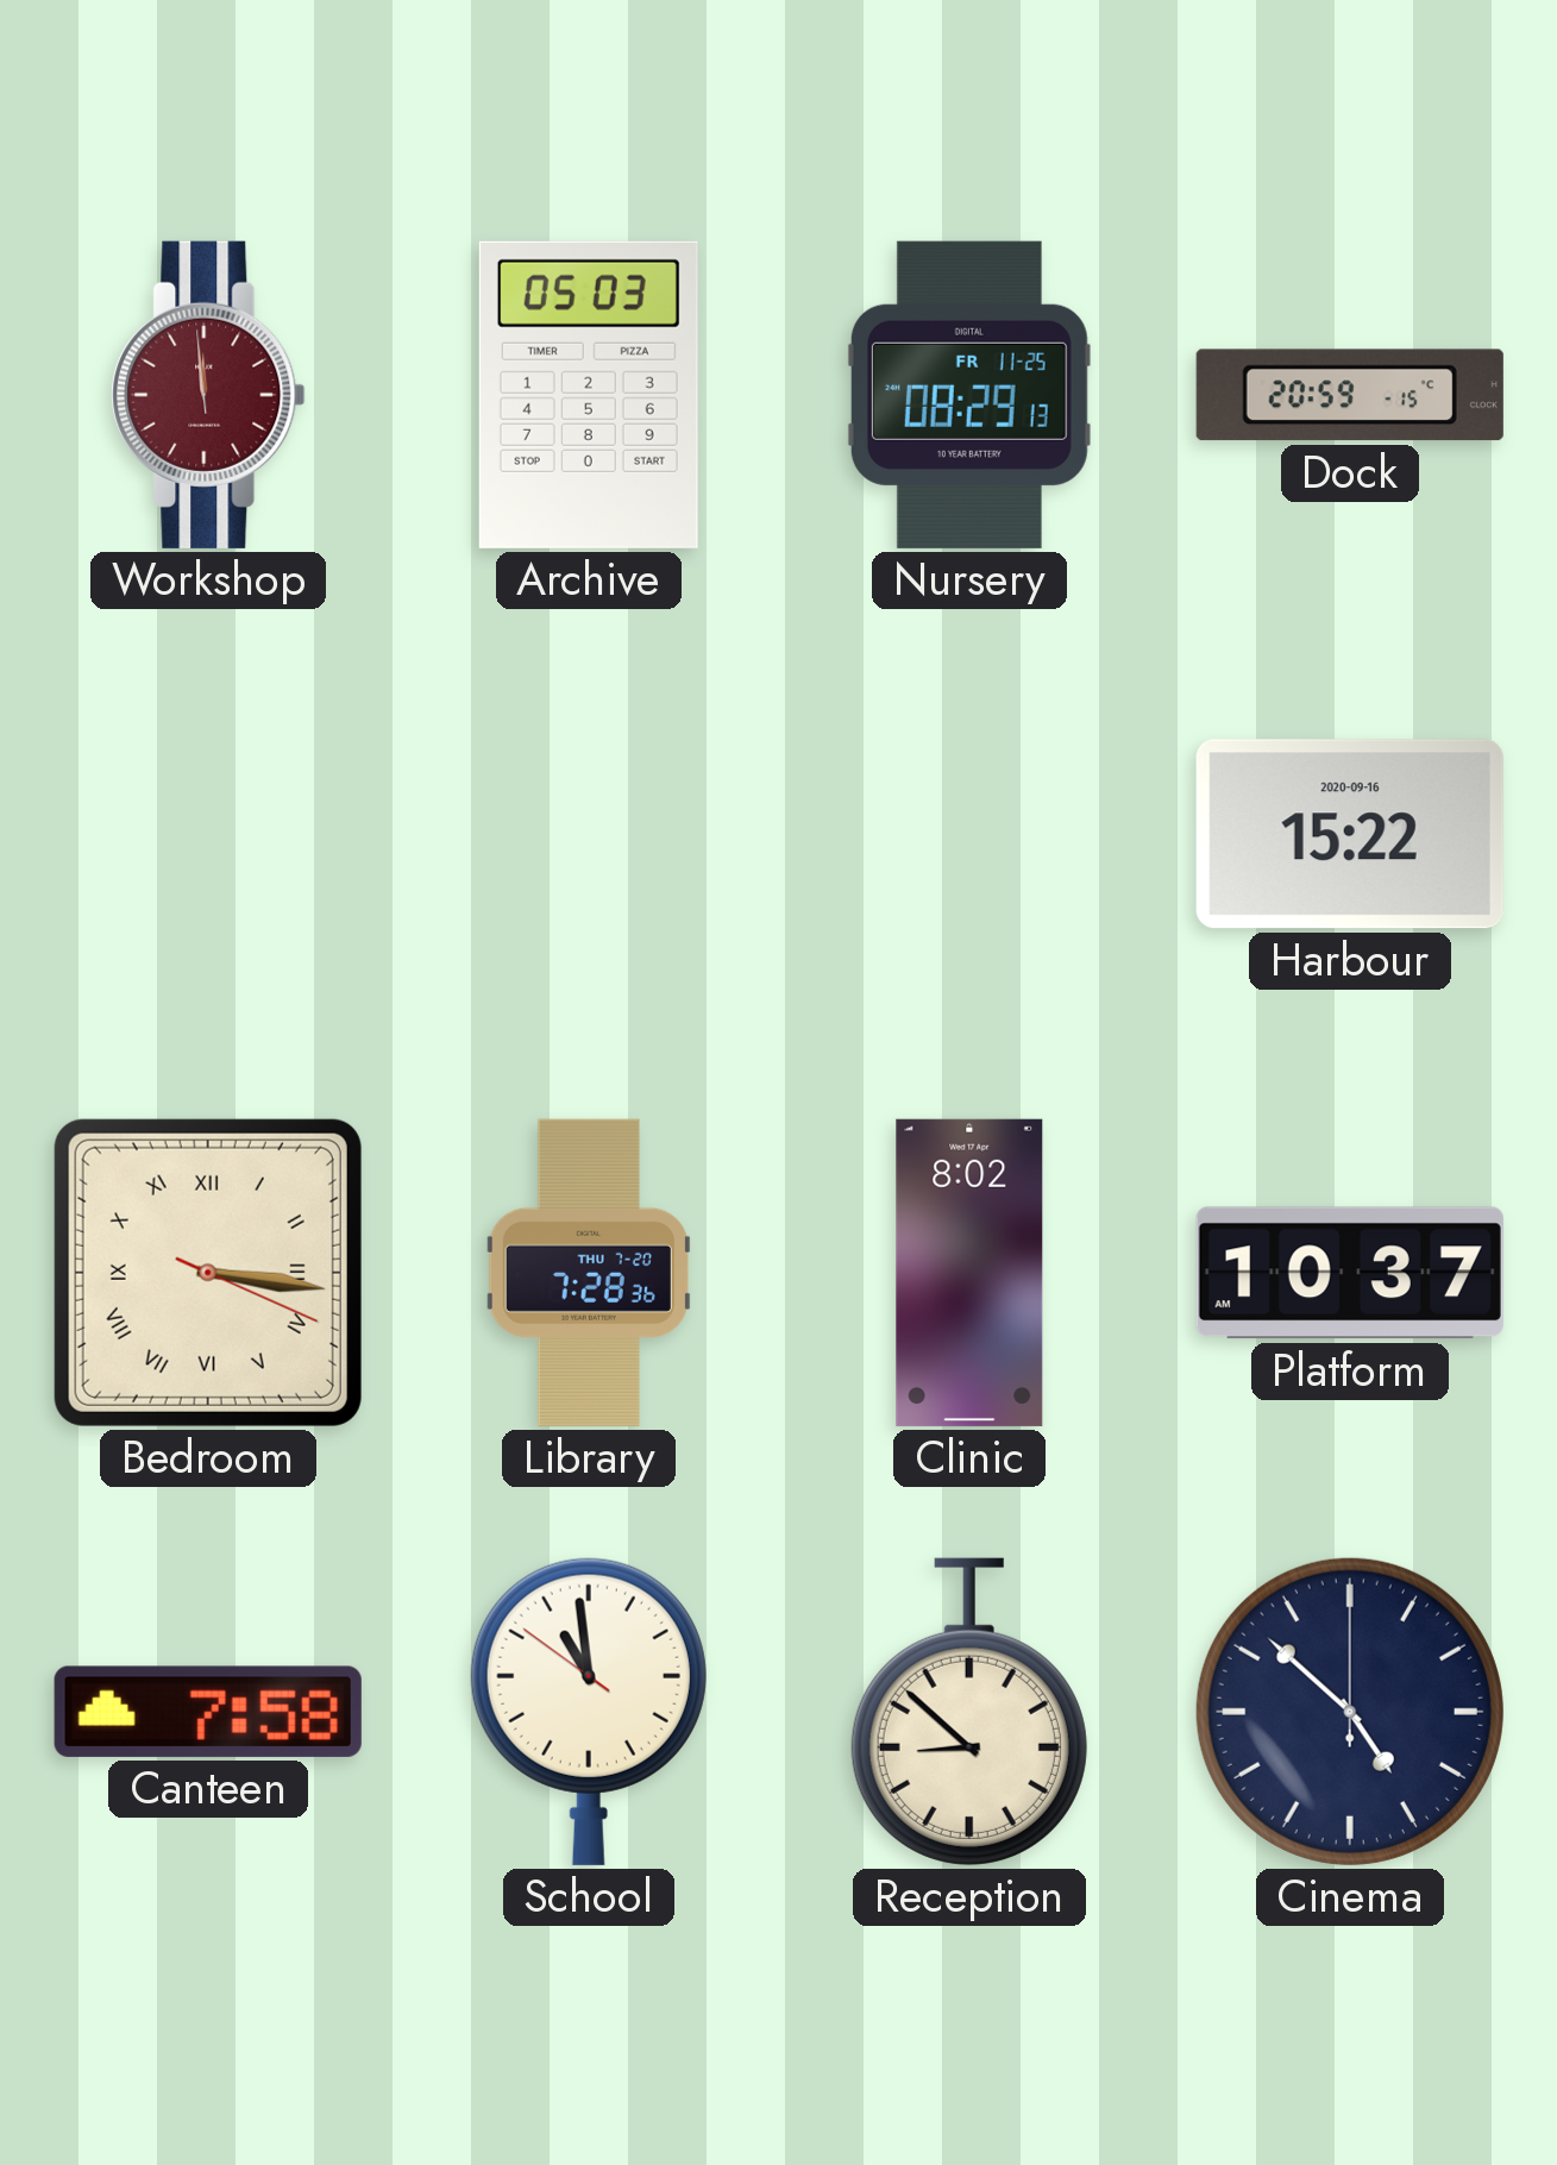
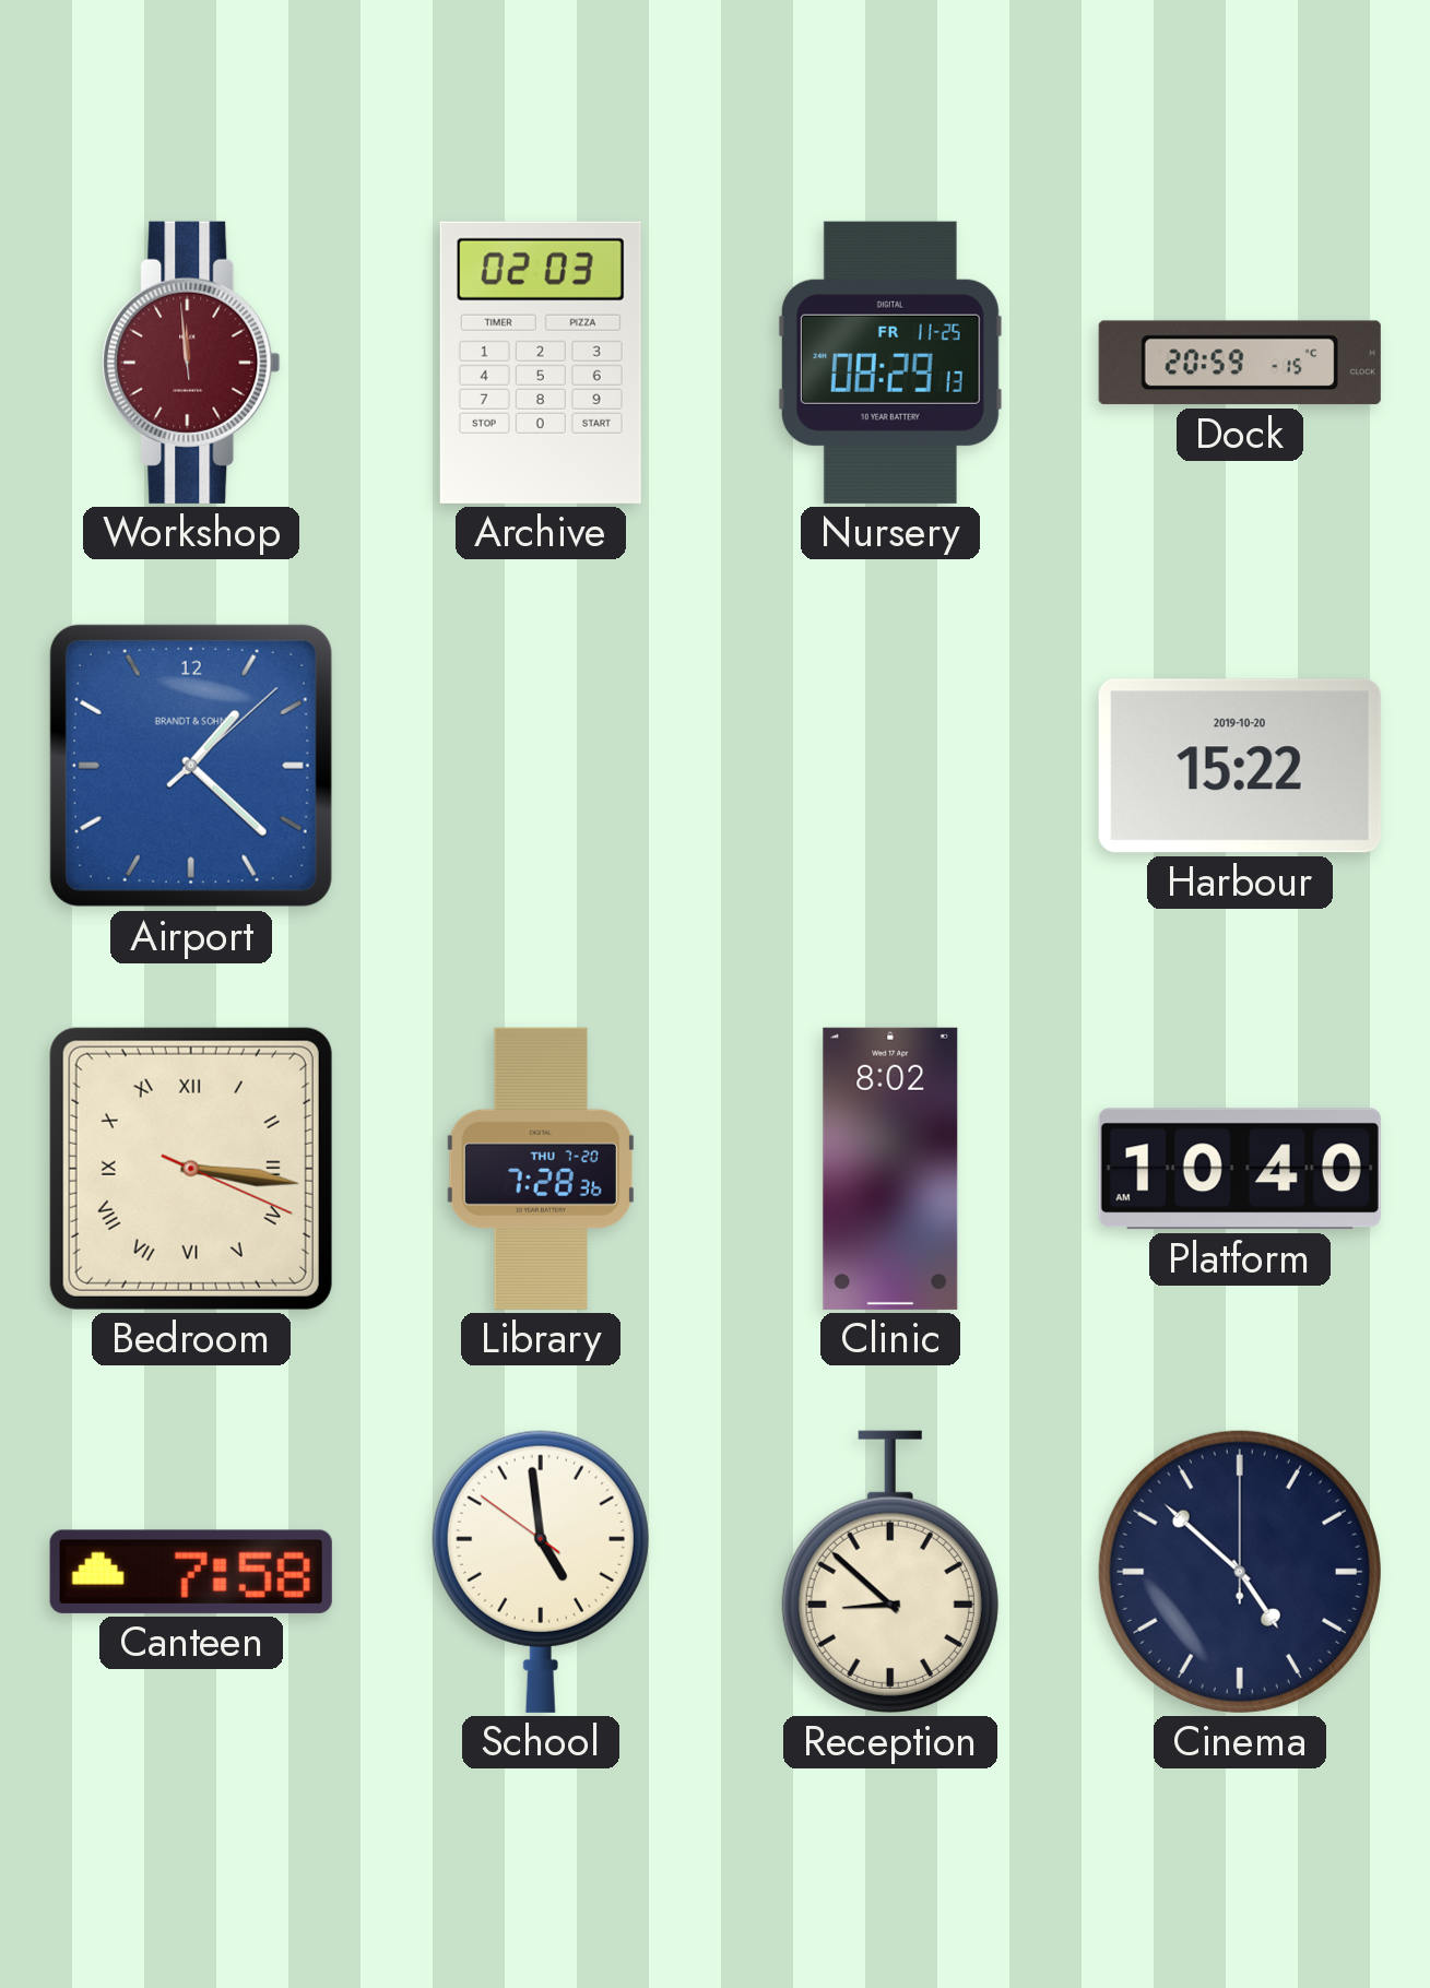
Archive: 05:03 -> 02:03 (541, 363)
Airport: none -> 1:22 (191, 766)
Harbour date: 2020-09-16 -> 2019-10-20 (1240, 766)
Platform: 10:37 -> 10:40 (1240, 1169)
School: 10:58 -> 4:58 (541, 1572)
